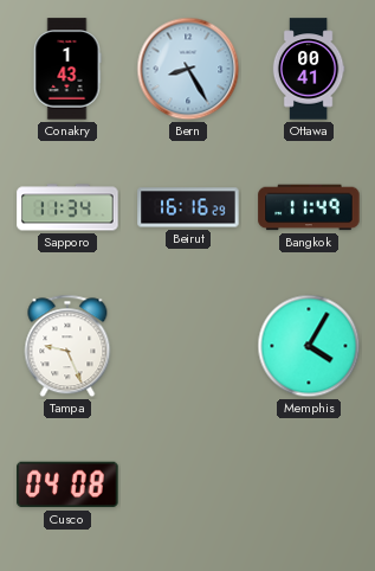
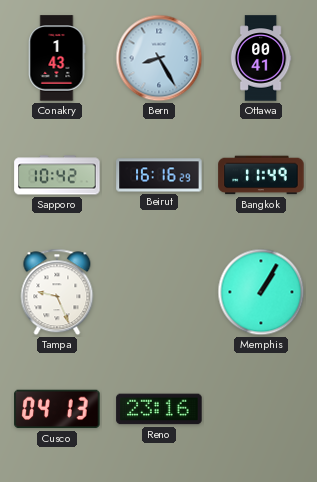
Sapporo: 11:34 -> 10:42 (57, 175)
Memphis: 4:05 -> 1:05 (261, 292)
Cusco: 04:08 -> 04:13 (57, 409)
Reno: none -> 23:16 (159, 409)
